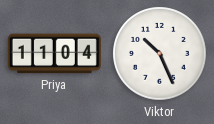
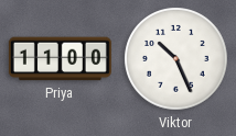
Priya: 11:04 -> 11:00 (60, 59)
